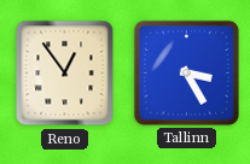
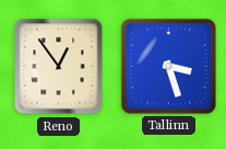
Tallinn: 3:25 -> 3:27 (168, 66)
